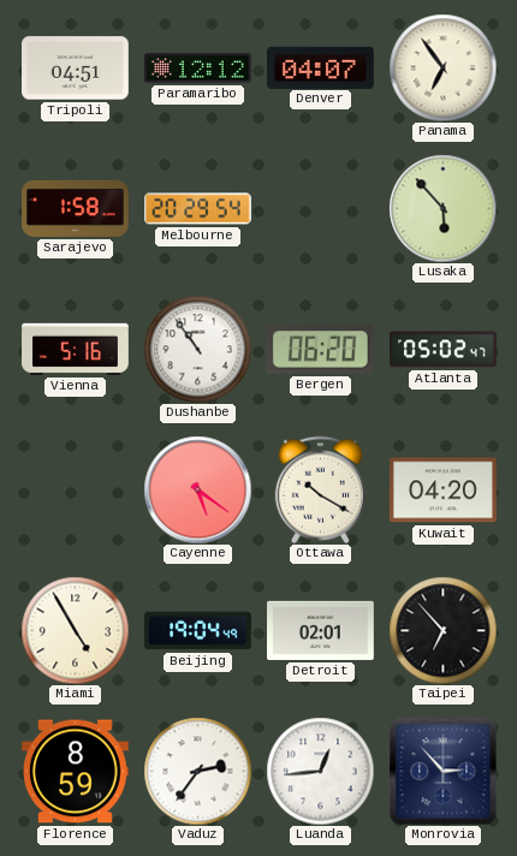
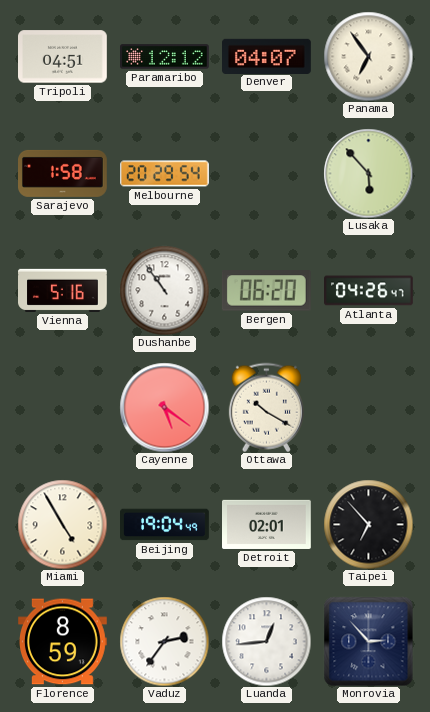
Atlanta: 05:02 -> 04:26 (369, 291)
Kuwait: 04:20 -> none (444, 491)
